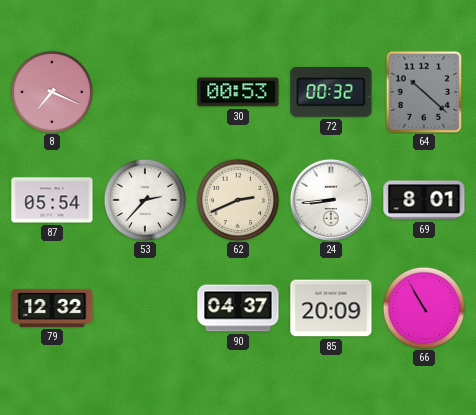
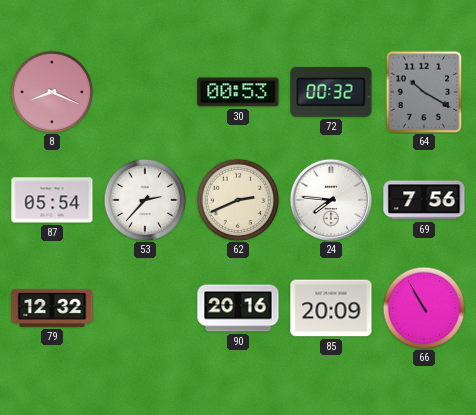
8: 7:19 -> 8:19 (52, 92)
64: 10:22 -> 10:20 (424, 92)
24: 8:44 -> 7:46 (331, 200)
69: 8:01 -> 7:56 (424, 200)
90: 04:37 -> 20:16 (238, 308)
